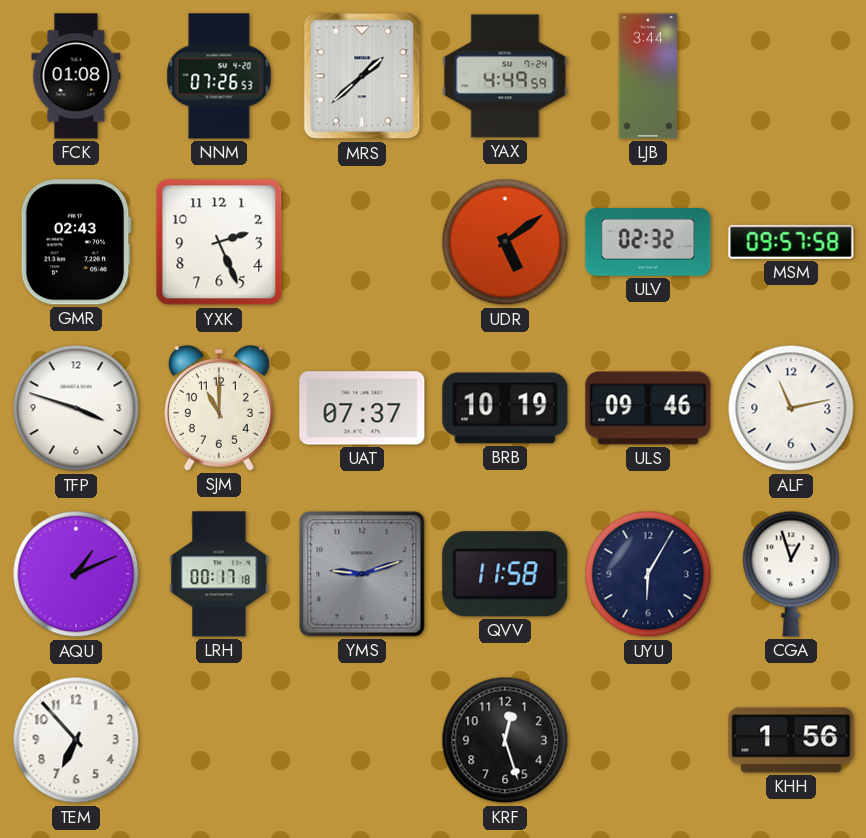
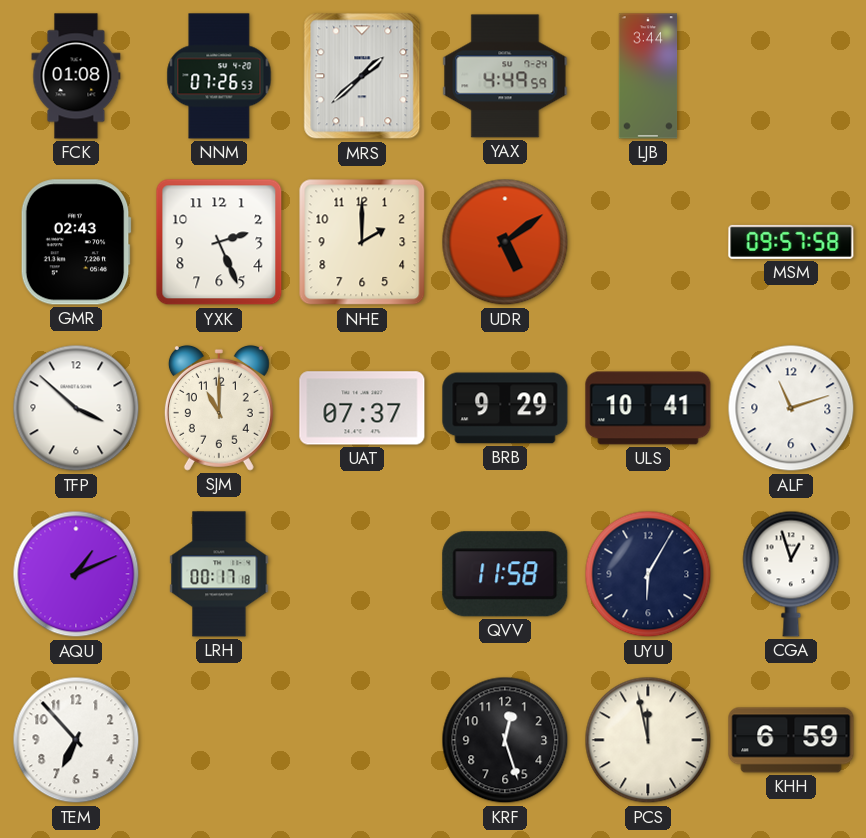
NHE: none -> 2:00 (362, 242)
ULV: 02:32 -> none (648, 242)
TFP: 3:48 -> 3:52 (76, 408)
BRB: 10:19 -> 9:29 (505, 408)
ULS: 09:46 -> 10:41 (648, 408)
ALF: 11:13 -> 11:12 (791, 408)
YMS: 9:12 -> none (362, 574)
PCS: none -> 11:58 (648, 740)
KHH: 1:56 -> 6:59 (791, 740)
